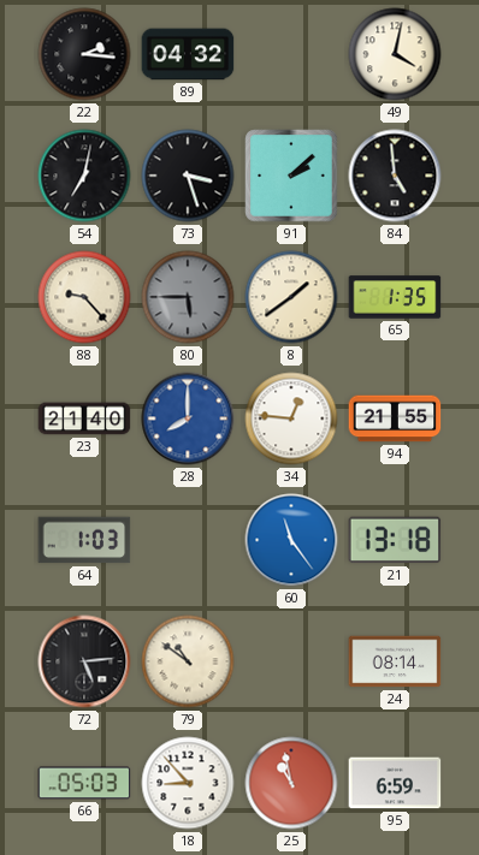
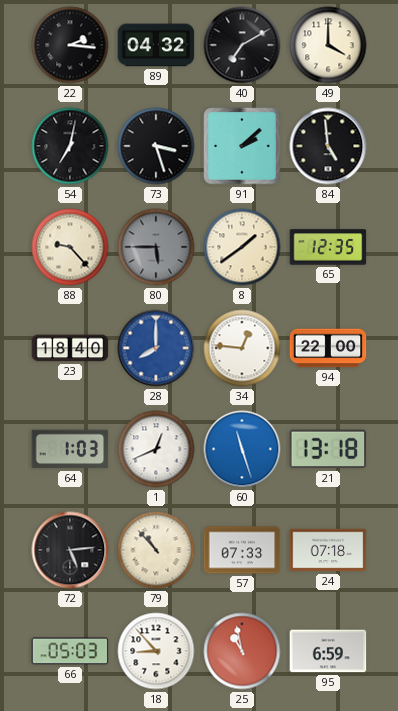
40: none -> 7:10 (242, 45)
49: 4:02 -> 4:00 (328, 45)
65: 1:35 -> 12:35 (328, 247)
23: 21:40 -> 18:40 (70, 348)
94: 21:55 -> 22:00 (328, 348)
1: none -> 12:41 (156, 449)
60: 11:24 -> 11:27 (242, 449)
79: 10:51 -> 10:53 (156, 550)
57: none -> 07:33 (242, 550)
24: 08:14 -> 07:18 (328, 550)
